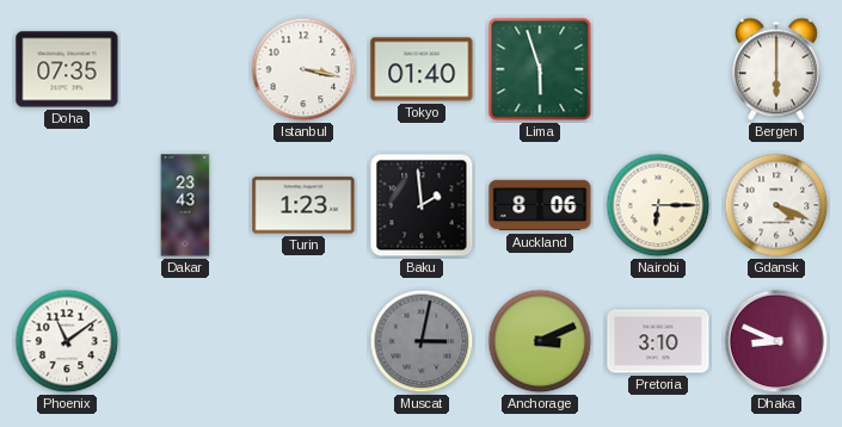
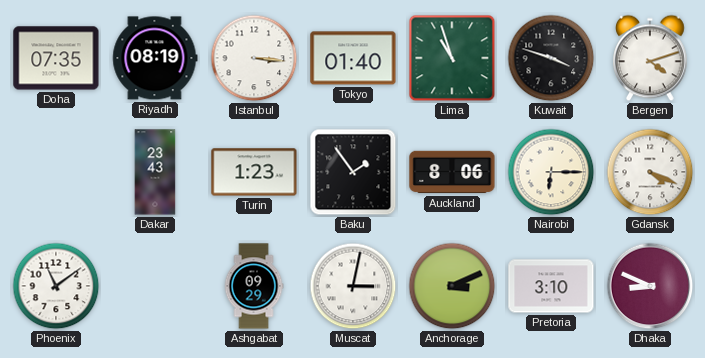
Riyadh: none -> 08:19 (155, 58)
Istanbul: 3:17 -> 3:16 (254, 58)
Lima: 5:57 -> 10:57 (452, 58)
Kuwait: none -> 3:48 (551, 58)
Bergen: 6:00 -> 4:12 (650, 58)
Baku: 1:59 -> 1:54 (353, 172)
Ashgabat: none -> 09:29 (254, 286)
Muscat dial: grey -> white (353, 286)
